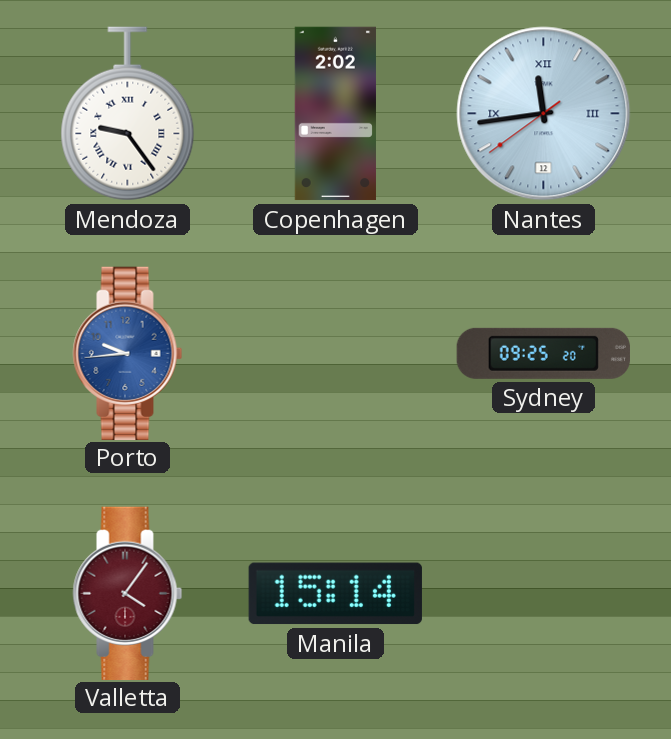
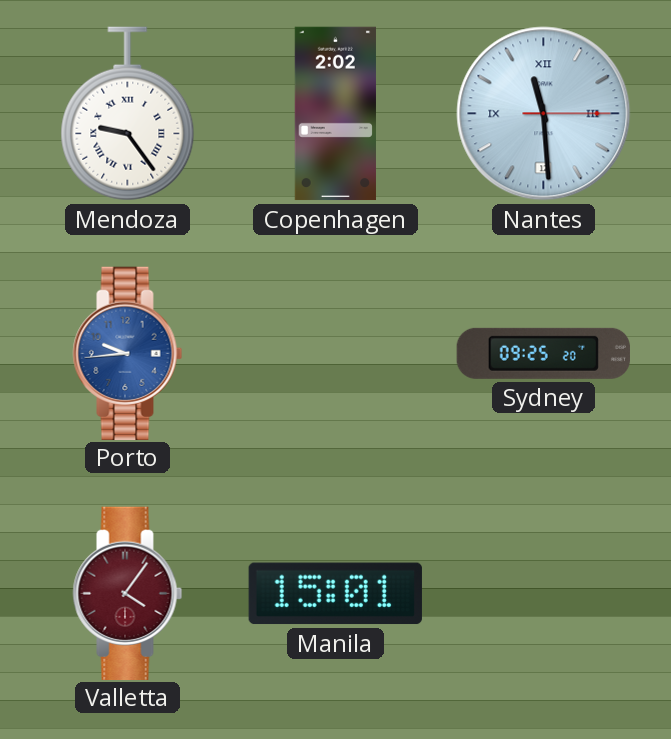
Nantes: 11:43 -> 11:29 (544, 114)
Manila: 15:14 -> 15:01 (335, 594)
